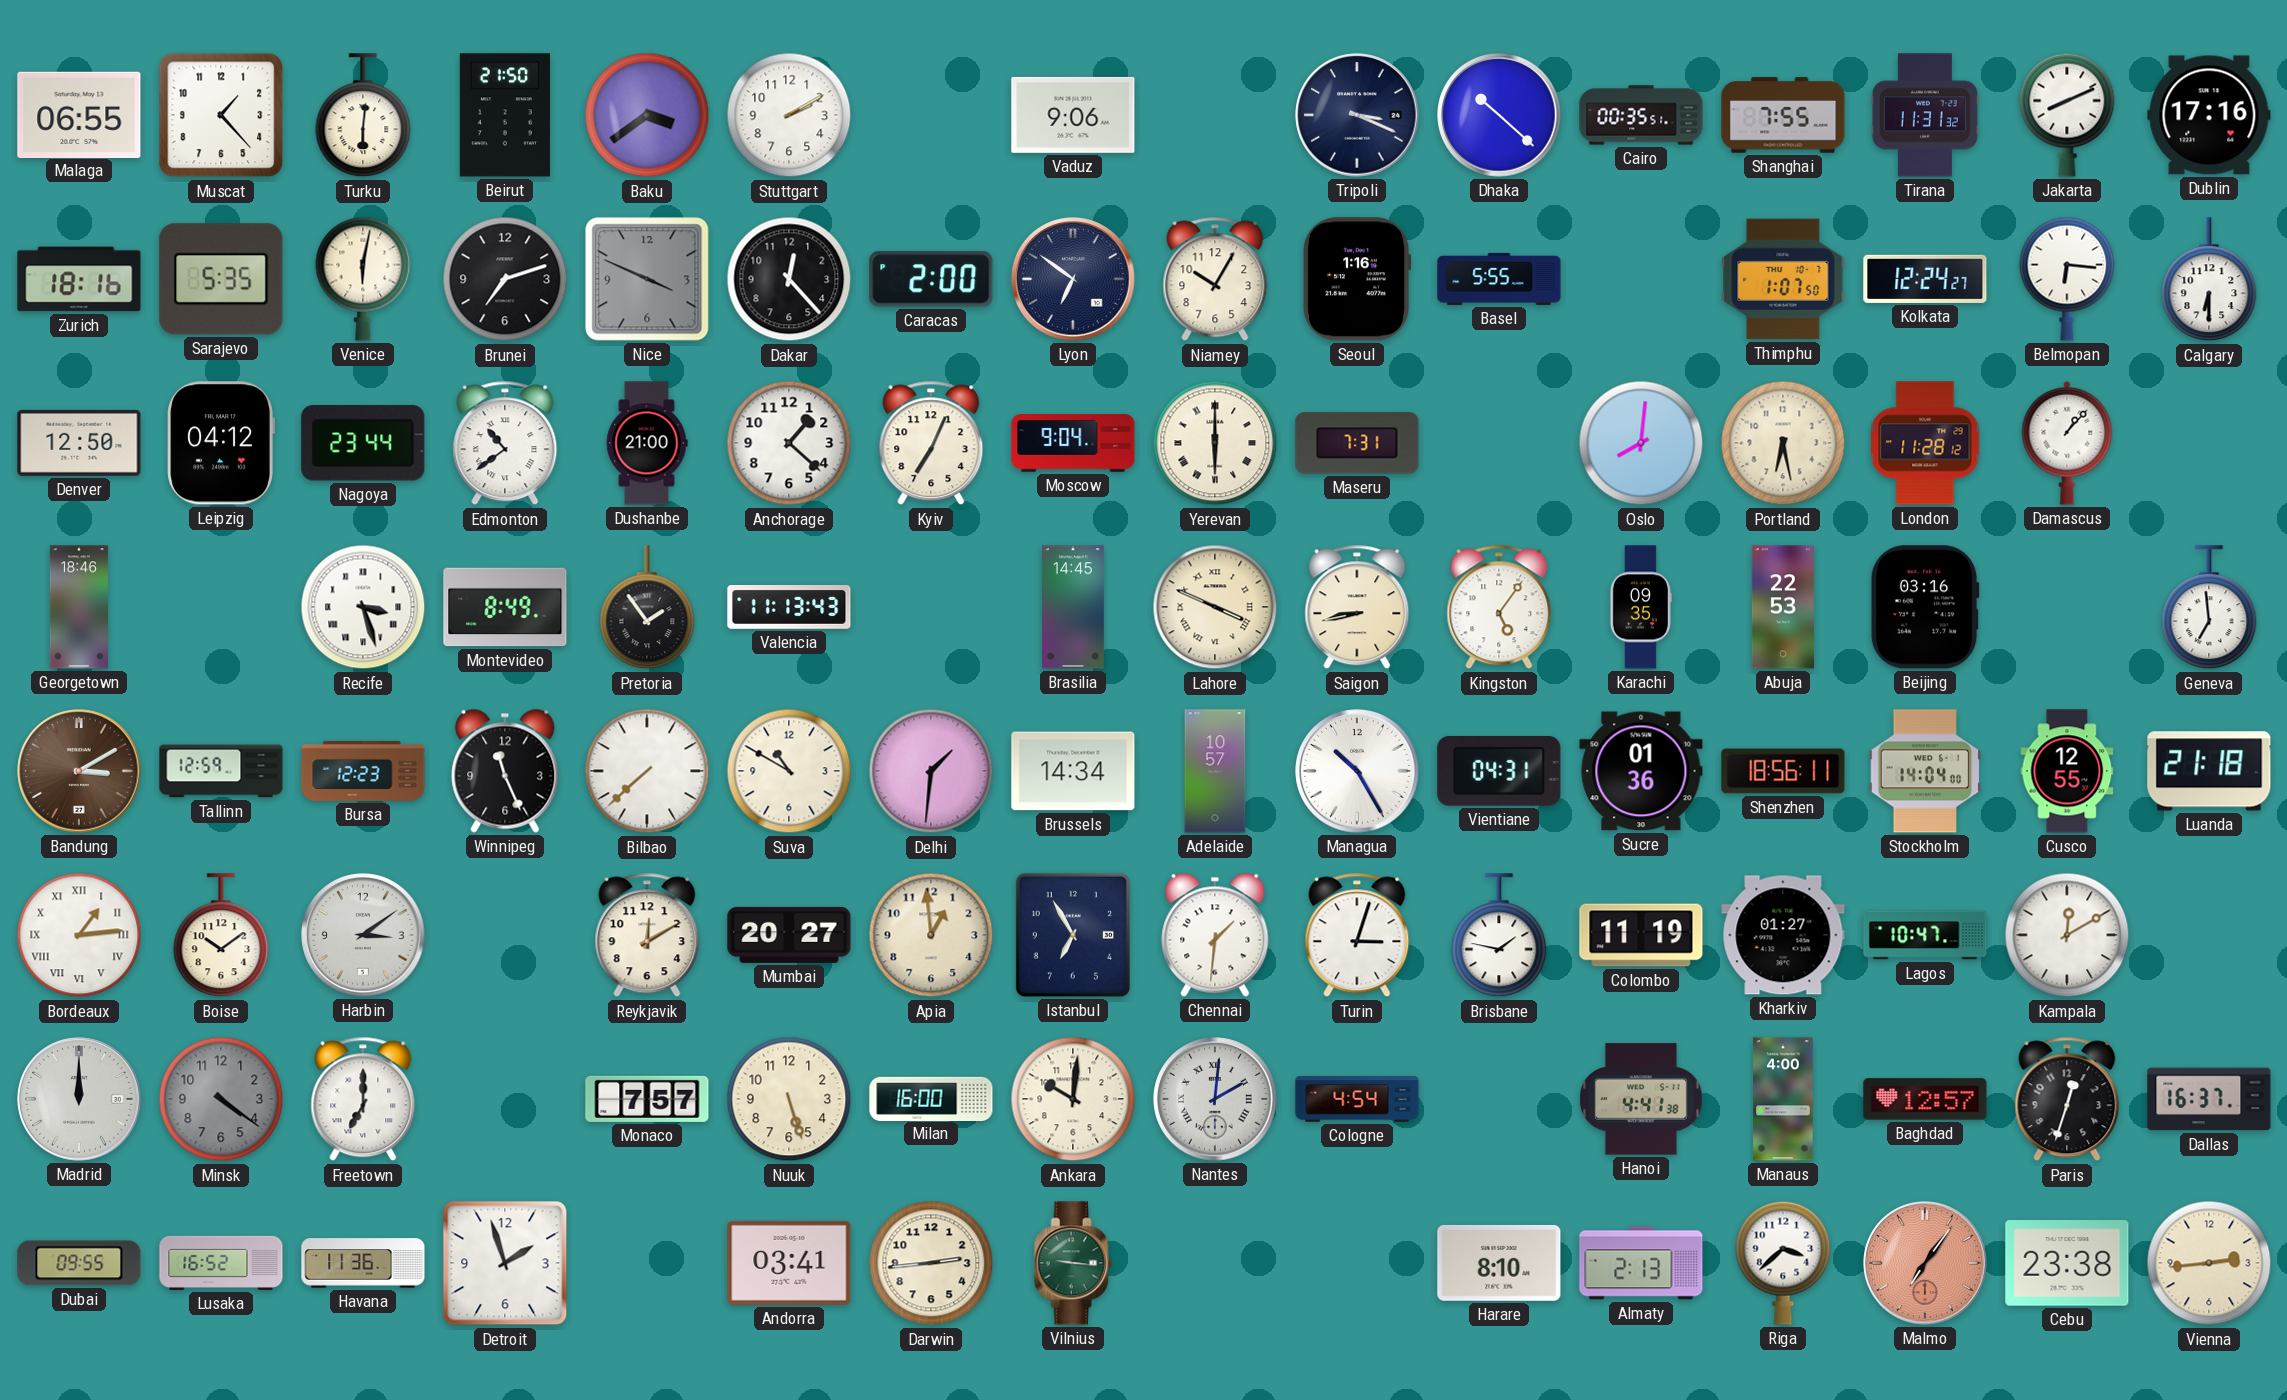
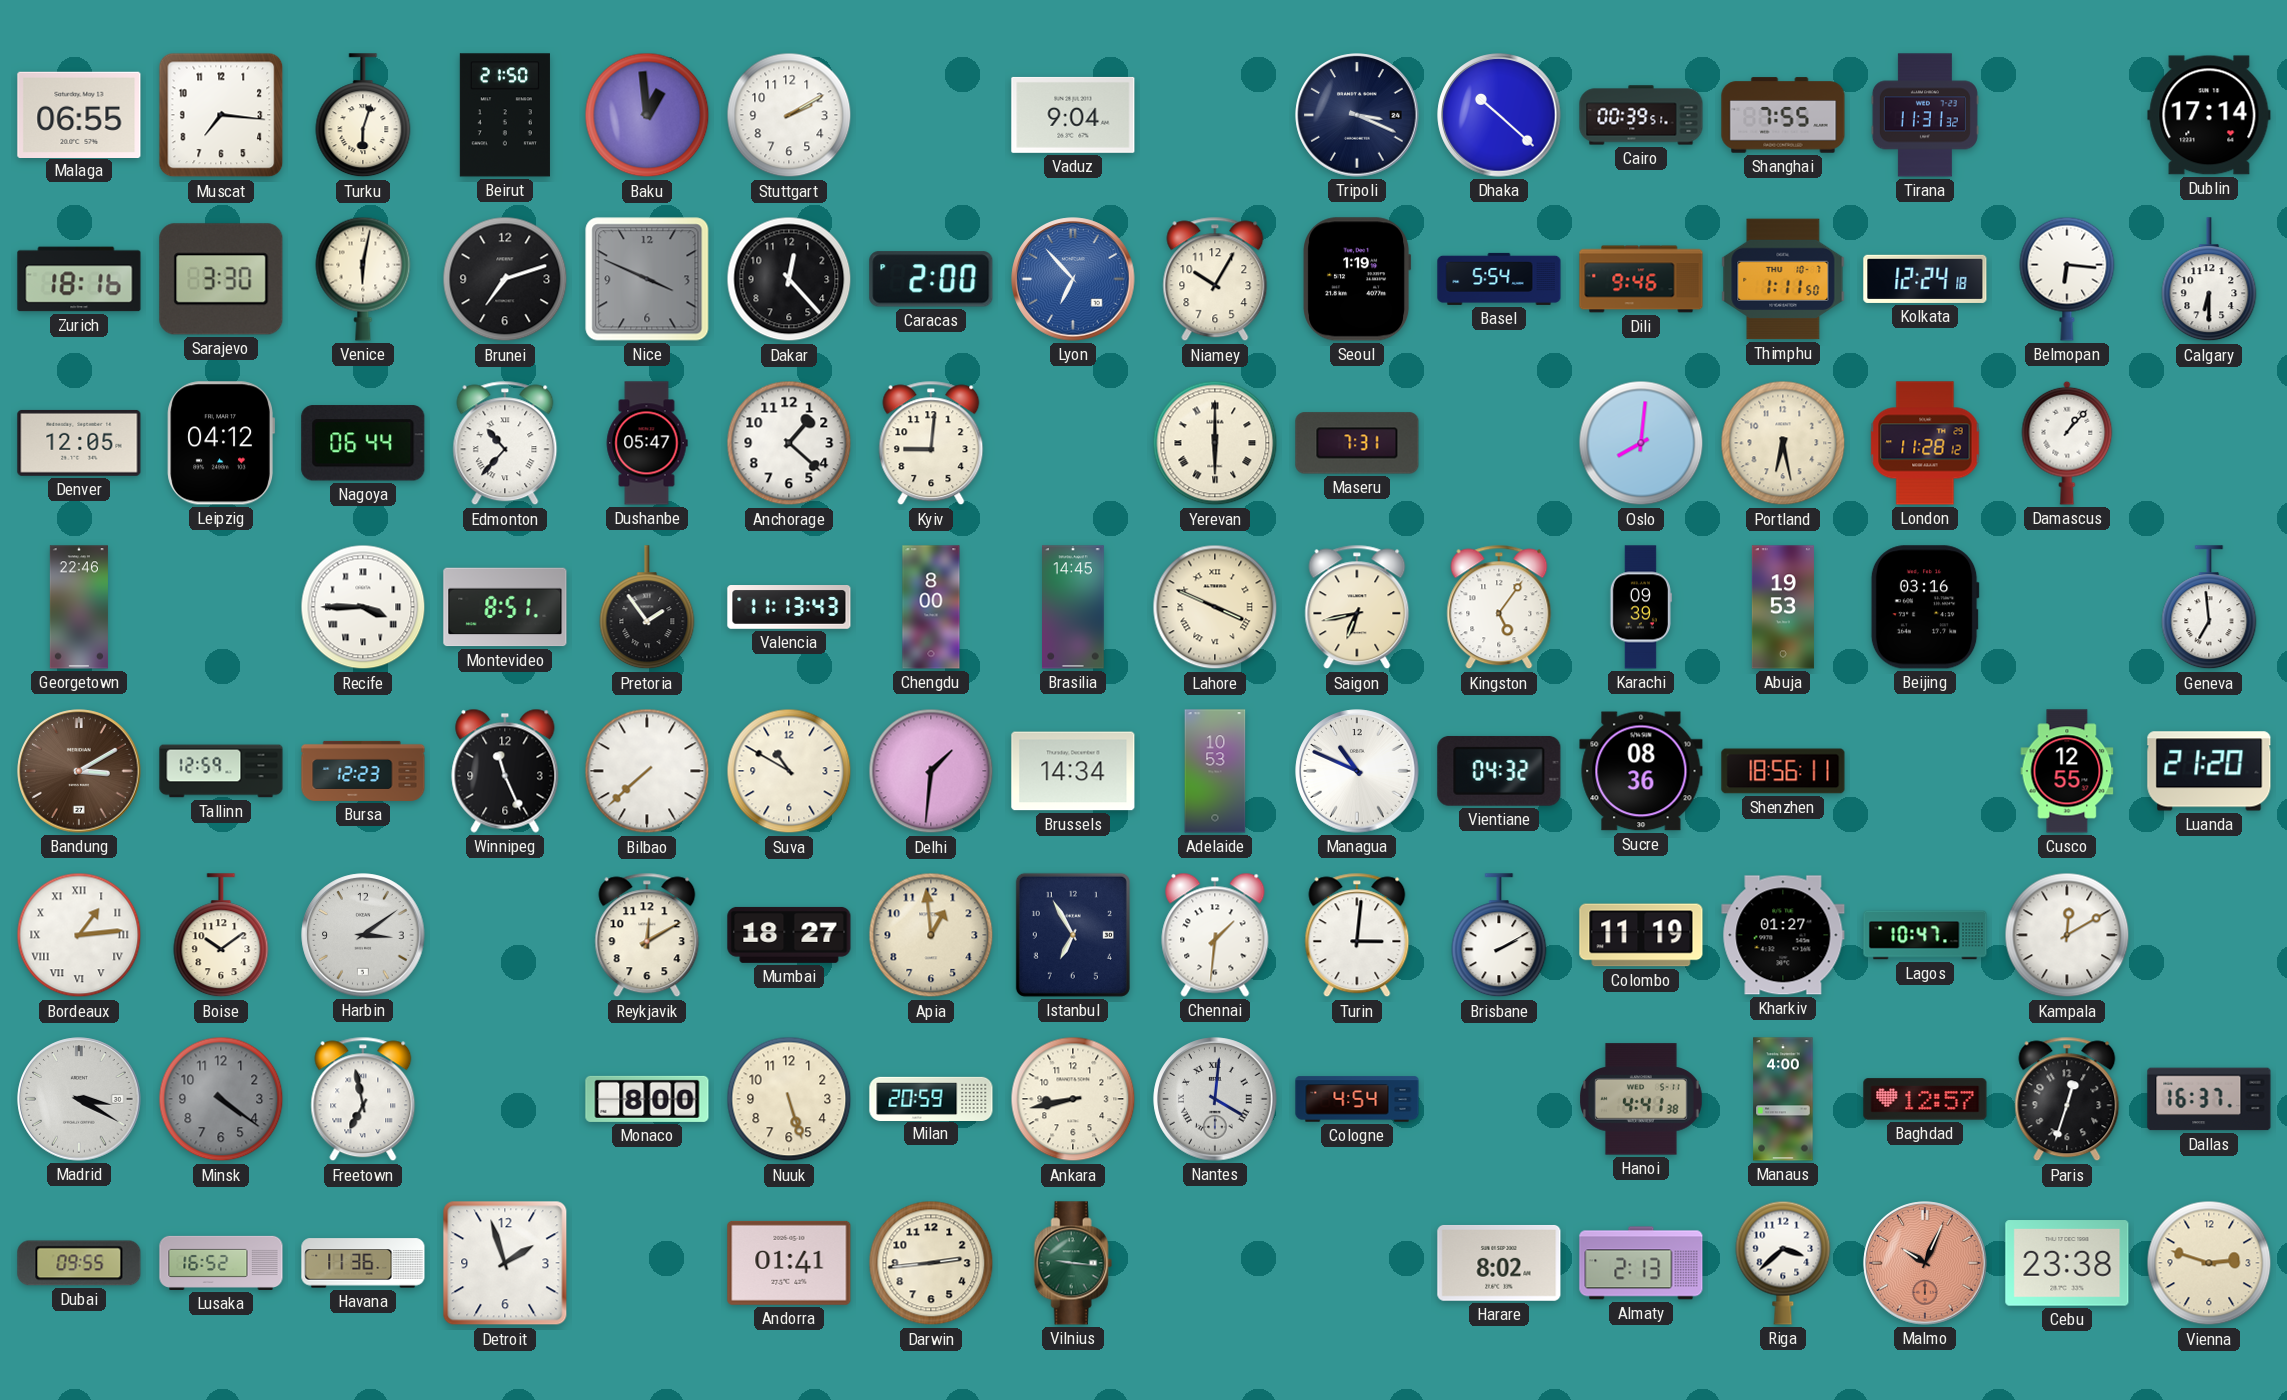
Muscat: 1:23 -> 7:16 (221, 115)
Turku: 6:01 -> 6:03 (363, 116)
Baku: 3:39 -> 12:59 (647, 115)
Vaduz: 9:06 -> 9:04 (1073, 115)
Cairo: 00:35 -> 00:39 (1641, 115)
Jakarta: 8:11 -> none (2067, 115)
Dublin: 17:16 -> 17:14 (2209, 115)
Sarajevo: 5:35 -> 3:30 (221, 279)
Lyon: 6:51 -> 6:53 (1073, 279)
Lyon dial: navy -> blue (1073, 279)
Seoul: 1:16 -> 1:19 (1357, 279)
Basel: 5:55 -> 5:54 (1499, 279)
Dili: none -> 9:46 (1641, 279)
Thimphu: 1:07 -> 1:11 (1783, 279)
Kolkata: 12:24:27 -> 12:24:18 (1925, 279)
Denver: 12:50 -> 12:05 (79, 443)
Nagoya: 23:44 -> 06:44 (363, 443)
Edmonton: 10:39 -> 10:37 (505, 443)
Dushanbe: 21:00 -> 05:47 (647, 443)
Kyiv: 7:04 -> 9:01 (931, 443)
Moscow: 9:04 -> none (1073, 443)
Georgetown: 18:46 -> 22:46 (79, 607)
Recife: 3:27 -> 3:45 (363, 607)
Montevideo: 8:49 -> 8:51 (505, 607)
Chengdu: none -> 8:00 (931, 607)
Saigon: 8:43 -> 6:43 (1357, 607)
Karachi: 09:35 -> 09:39 (1641, 607)
Abuja: 22:53 -> 19:53 (1783, 607)
Adelaide: 10:57 -> 10:53 (1215, 771)
Managua: 10:25 -> 10:49 (1357, 771)
Vientiane: 04:31 -> 04:32 (1499, 771)
Sucre: 01:36 -> 08:36 (1641, 771)
Stockholm: 14:04 -> none (1925, 771)
Luanda: 21:18 -> 21:20 (2209, 771)
Mumbai: 20:27 -> 18:27 (789, 935)
Turin: 3:03 -> 3:01 (1357, 935)
Brisbane: 1:47 -> 2:10 (1499, 936)
Madrid: 12:00 -> 3:20 (79, 1099)
Freetown: 7:00 -> 6:58 (363, 1099)
Monaco: 7:57 -> 8:00 (647, 1099)
Milan: 16:00 -> 20:59 (931, 1098)
Ankara: 10:01 -> 8:43 (1073, 1099)
Nantes: 2:01 -> 4:01 (1215, 1099)
Andorra: 03:41 -> 01:41 (789, 1263)
Harare: 8:10 -> 8:02 (1499, 1263)
Malmo: 7:06 -> 10:04 (1925, 1263)
Vienna: 2:44 -> 2:48 (2209, 1263)
